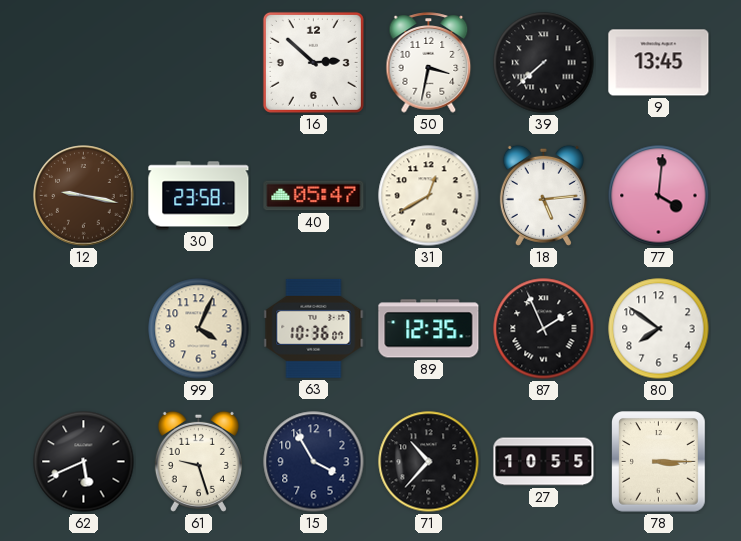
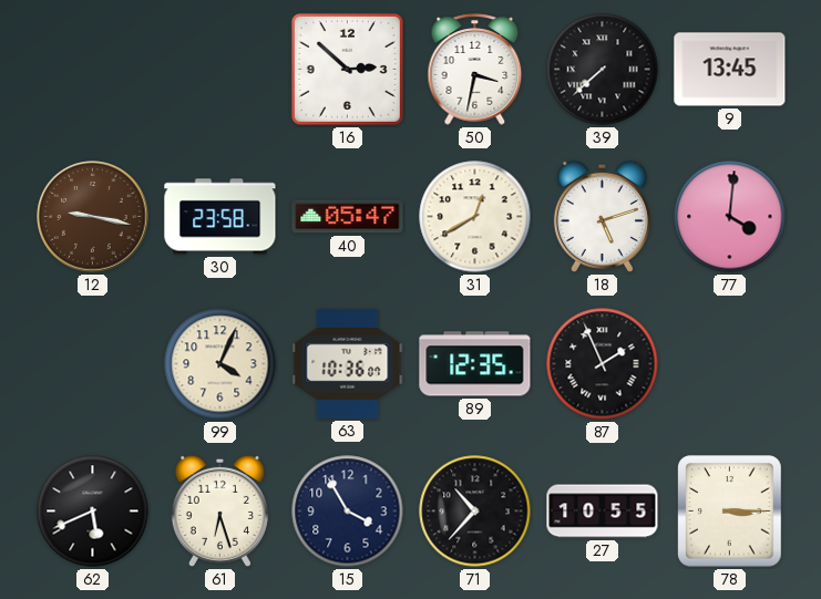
18: 5:14 -> 5:12 (602, 216)
80: 7:51 -> none (659, 329)
61: 9:27 -> 6:27 (219, 510)
